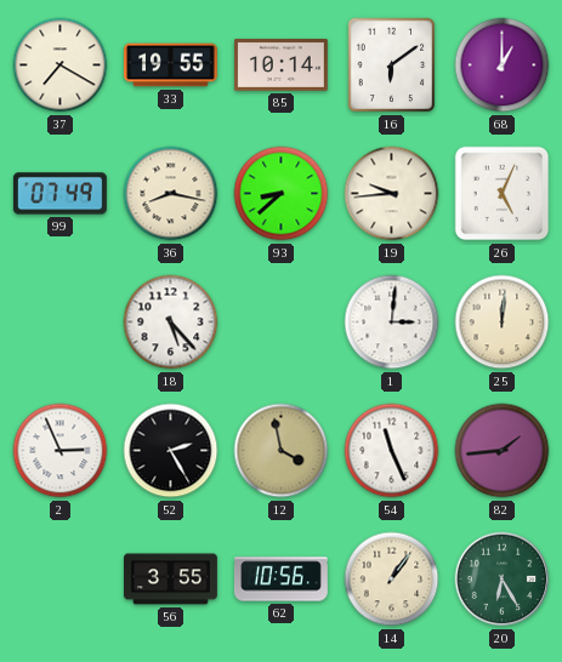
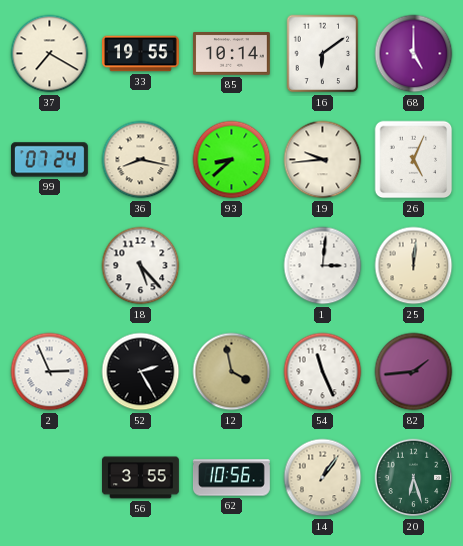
68: 1:00 -> 5:00 (414, 54)
99: 07:49 -> 07:24 (49, 160)
20: 6:25 -> 6:27 (414, 478)
